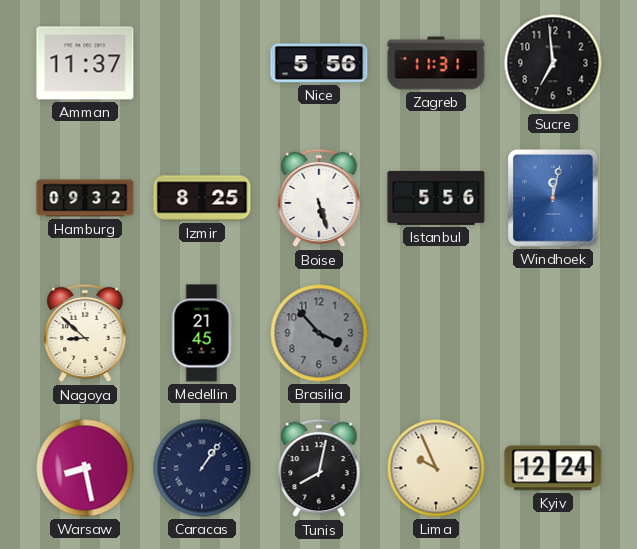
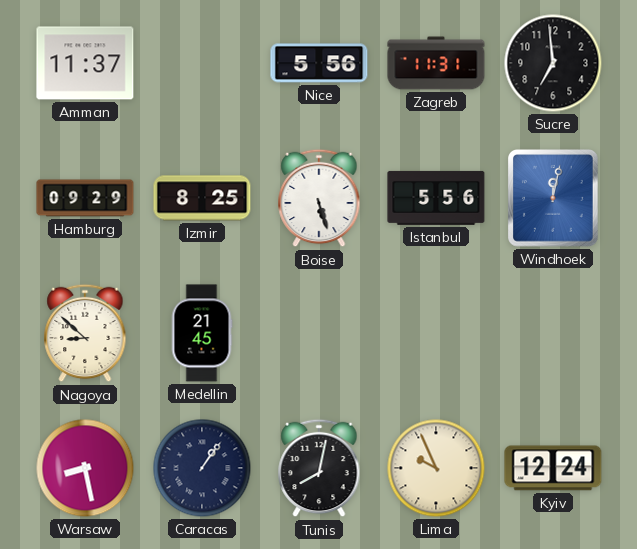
Hamburg: 09:32 -> 09:29 (85, 198)
Brasilia: 3:53 -> none (319, 333)
